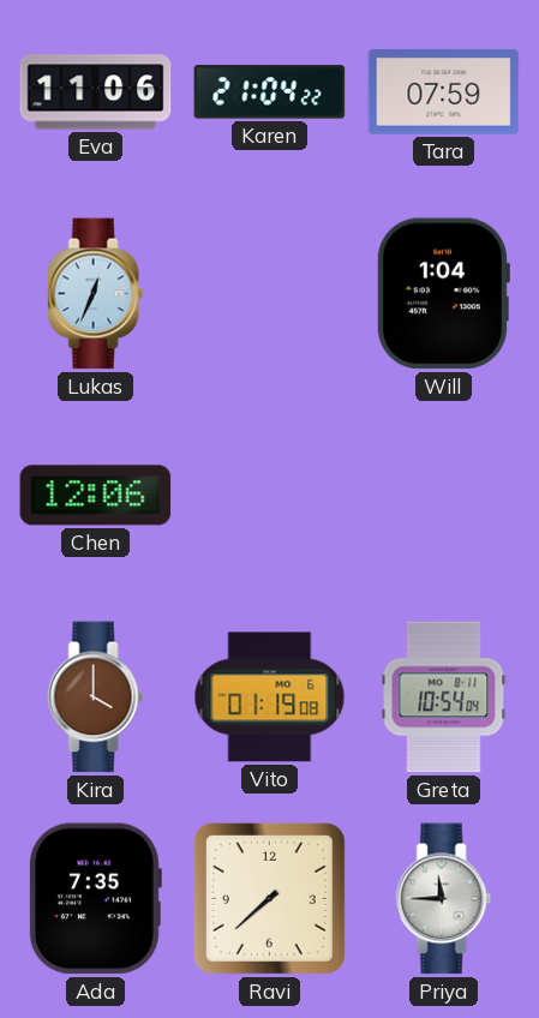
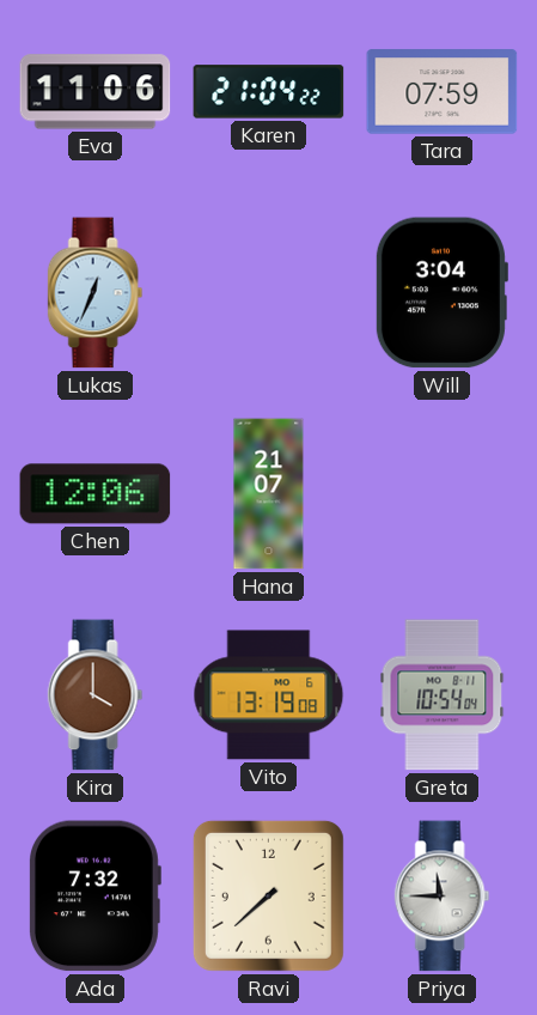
Will: 1:04 -> 3:04 (441, 293)
Hana: none -> 21:07 (269, 494)
Vito: 01:19 -> 13:19 (269, 695)
Ada: 7:35 -> 7:32 (96, 897)
